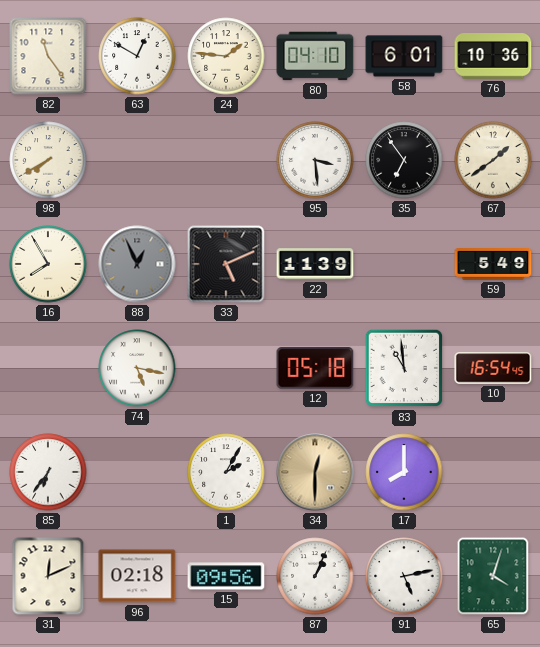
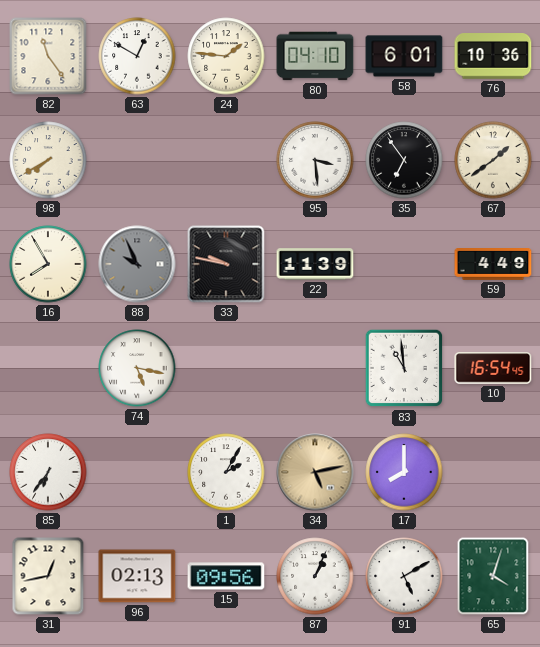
88: 12:56 -> 9:56 (137, 264)
33: 5:11 -> 9:47 (226, 264)
59: 5:49 -> 4:49 (493, 265)
12: 05:18 -> none (315, 368)
34: 12:30 -> 5:13 (315, 472)
31: 12:11 -> 12:43 (48, 576)
96: 02:18 -> 02:13 (137, 576)
91: 5:13 -> 5:10 (404, 576)
